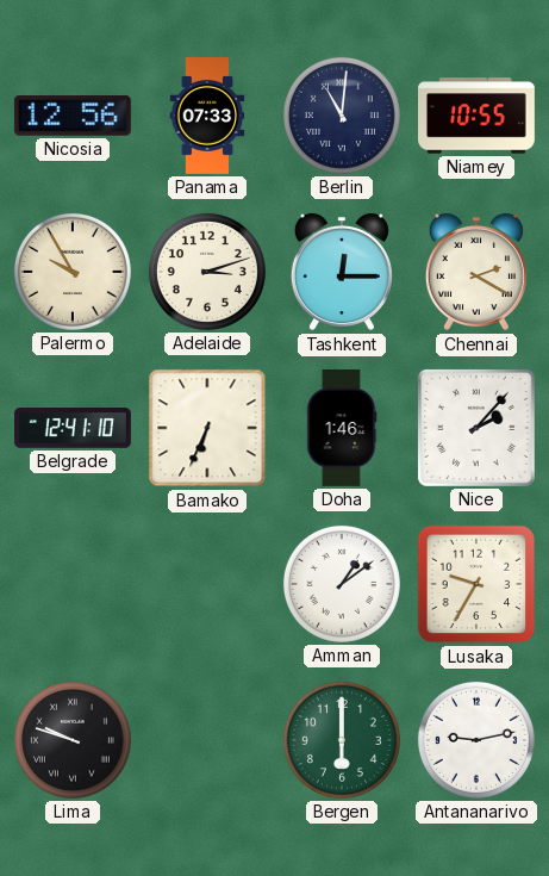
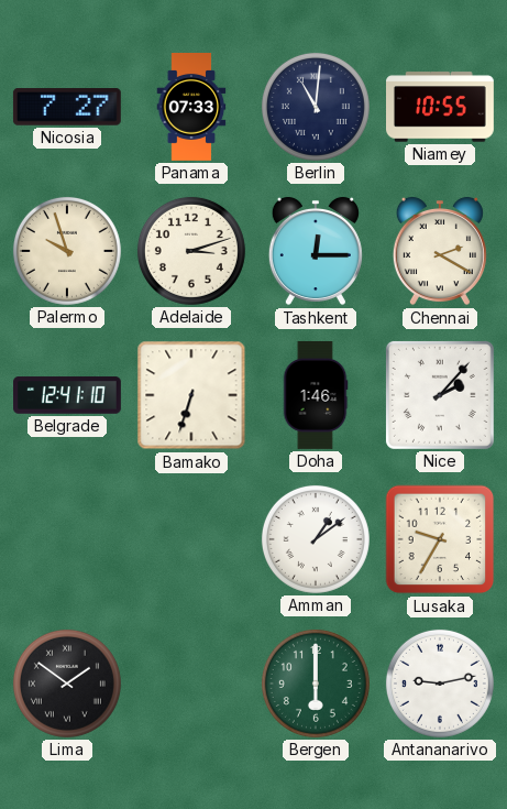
Nicosia: 12:56 -> 7:27 (67, 108)
Palermo: 9:55 -> 9:57 (67, 251)
Bamako: 6:34 -> 6:33 (191, 395)
Lima: 9:48 -> 1:51 (67, 684)
